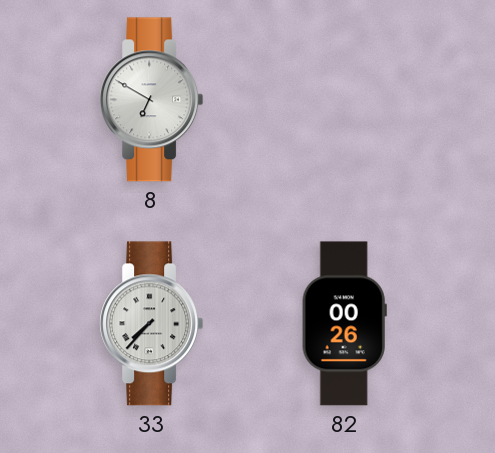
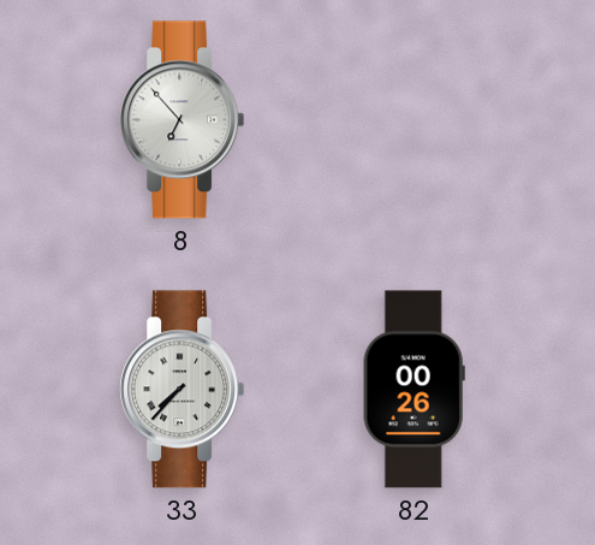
8: 6:50 -> 6:53 (183, 120)
